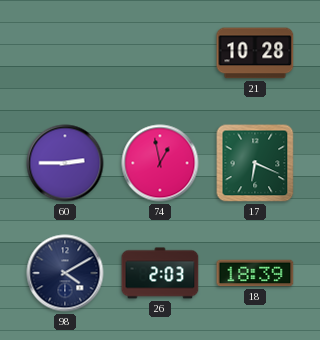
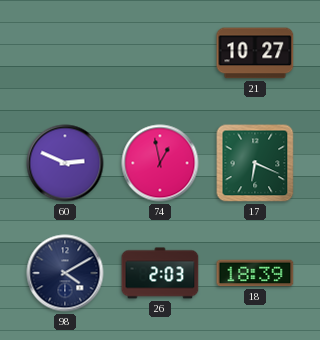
21: 10:28 -> 10:27 (255, 53)
60: 2:45 -> 2:49 (65, 163)
